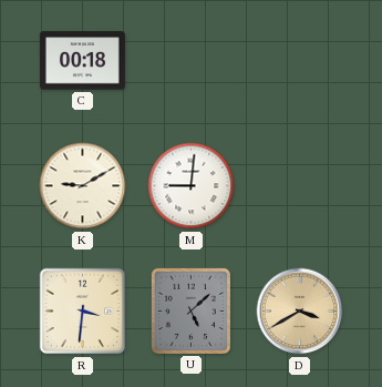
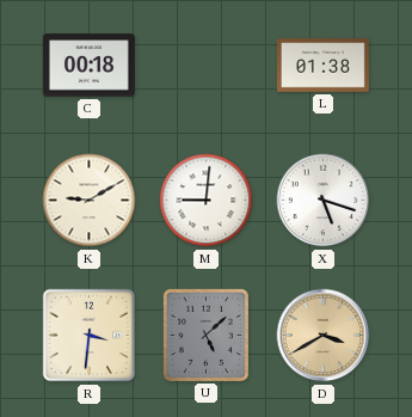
L: none -> 01:38 (322, 66)
X: none -> 5:18 (324, 201)
